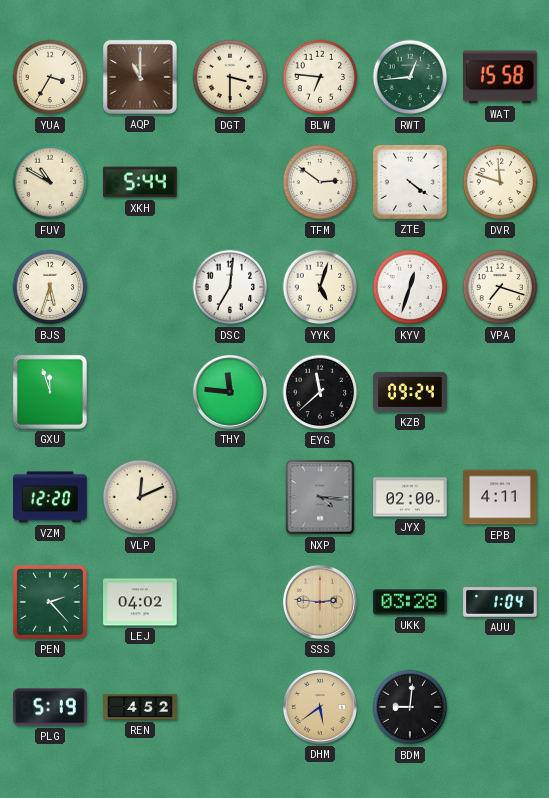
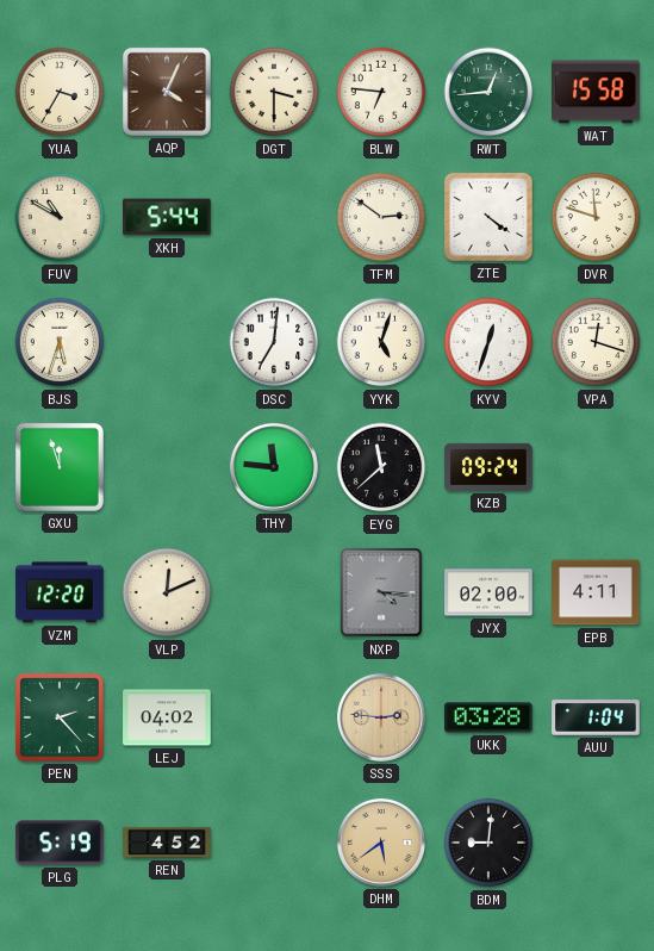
AQP: 11:00 -> 4:04 (167, 92)
VPA: 7:18 -> 12:18 (596, 342)
